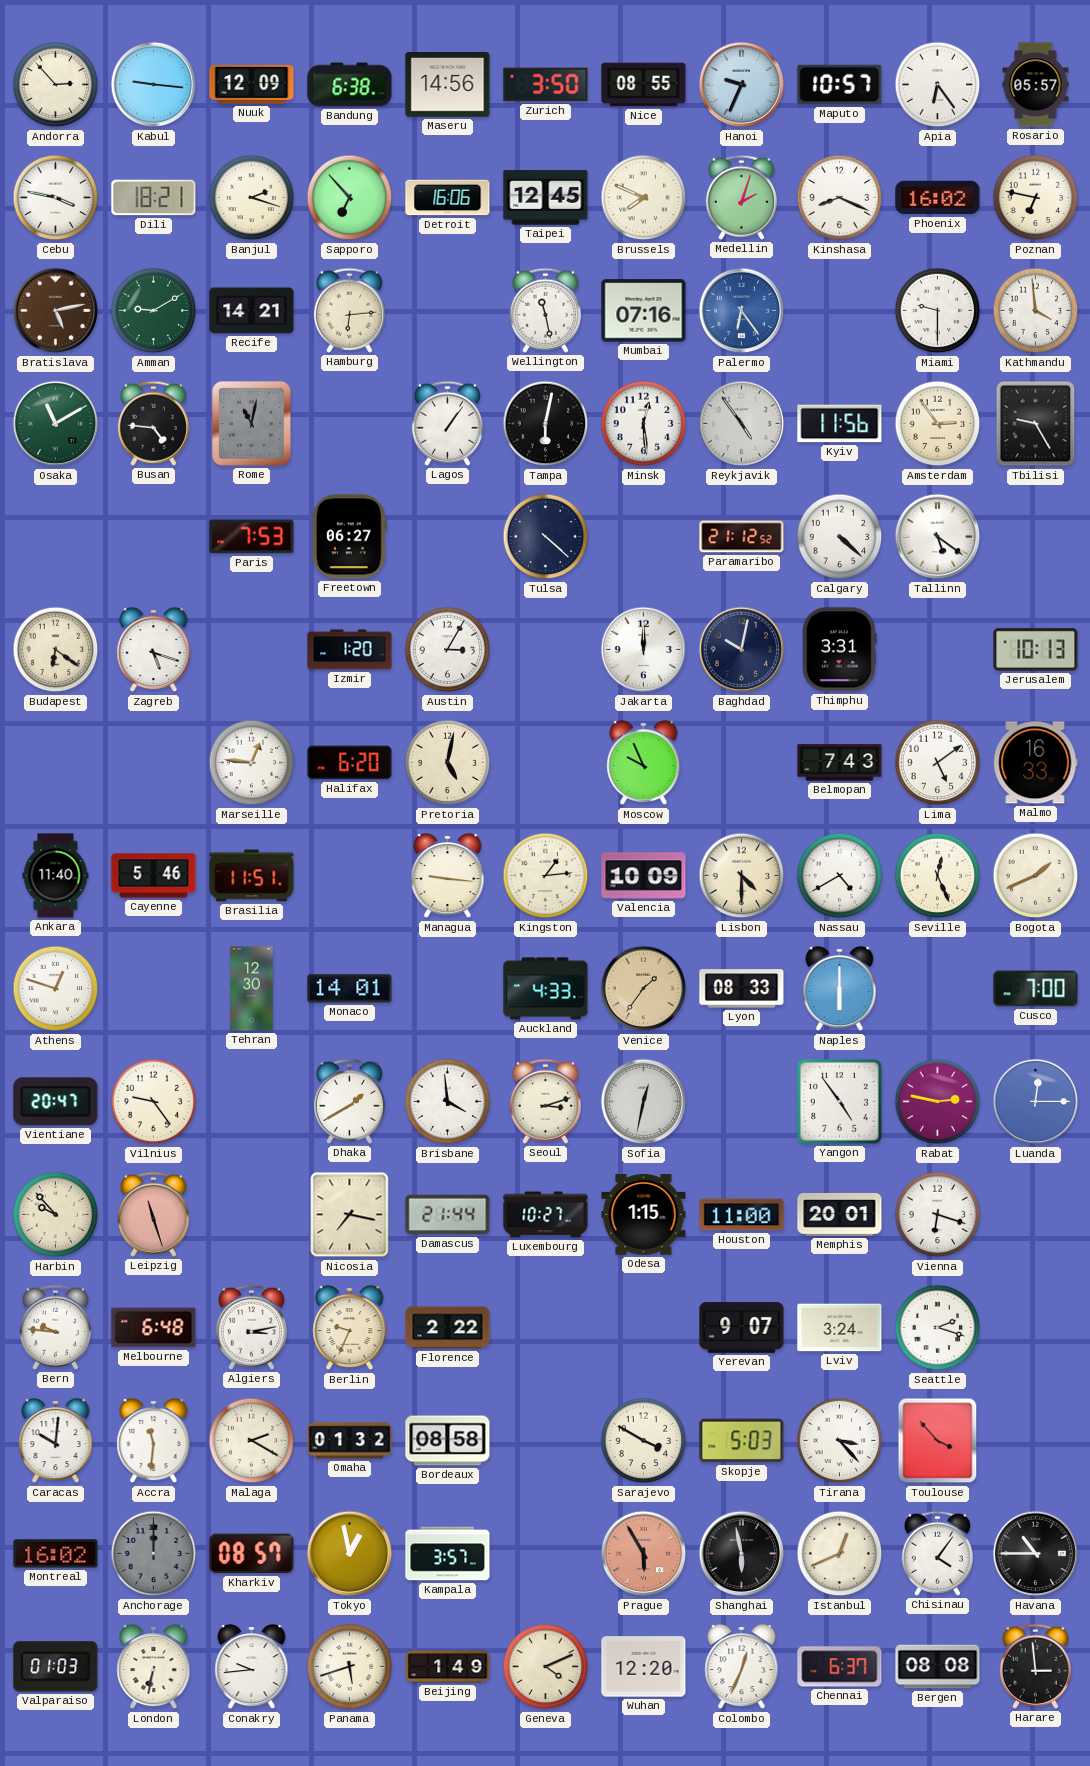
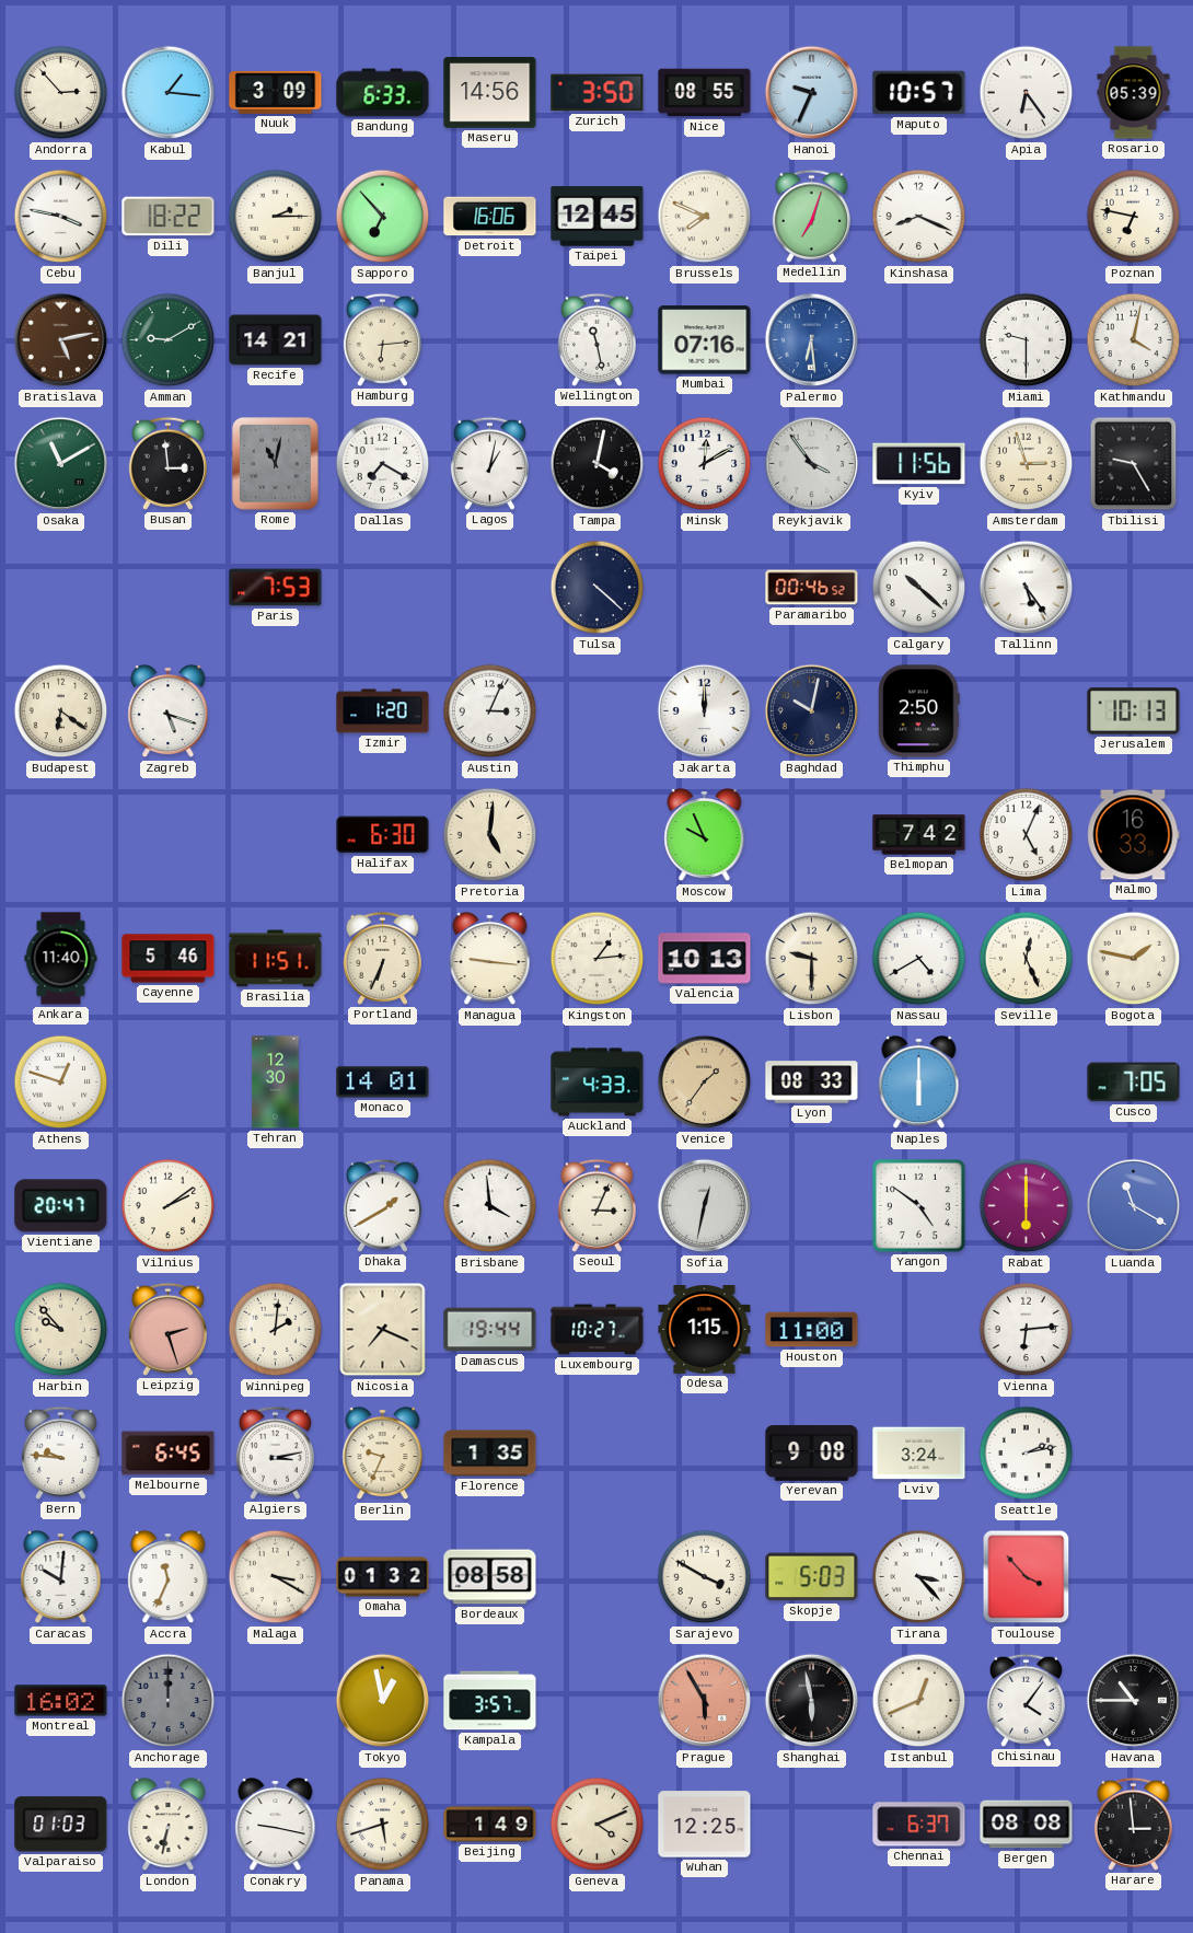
Kabul: 9:16 -> 1:16 (169, 93)
Nuuk: 12:09 -> 3:09 (276, 92)
Bandung: 6:38 -> 6:33 (383, 93)
Rosario: 05:57 -> 05:39 (1134, 93)
Dili: 18:21 -> 18:22 (169, 217)
Banjul: 2:18 -> 2:15 (276, 217)
Medellin: 2:03 -> 7:03 (811, 216)
Phoenix: 16:02 -> none (938, 198)
Palermo: 6:24 -> 6:29 (812, 340)
Kathmandu: 3:59 -> 4:02 (1134, 340)
Busan: 4:46 -> 2:59 (167, 463)
Dallas: none -> 7:20 (383, 464)
Lagos: 1:06 -> 1:02 (489, 463)
Tampa: 6:02 -> 4:02 (598, 464)
Minsk: 12:29 -> 12:10 (705, 464)
Reykjavik: 4:54 -> 3:54 (812, 464)
Amsterdam: 2:54 -> 2:57 (1027, 464)
Freetown: 06:27 -> none (349, 537)
Paramaribo: 21:12 -> 00:46 (812, 588)
Calgary: 4:22 -> 10:22 (919, 588)
Tallinn: 5:21 -> 5:24 (1027, 588)
Austin: 3:05 -> 3:04 (490, 711)
Thimphu: 3:31 -> 2:50 (919, 711)
Marseille: 12:46 -> none (252, 763)
Halifax: 6:20 -> 6:30 (383, 835)
Pretoria: 5:02 -> 5:01 (490, 835)
Belmopan: 7:43 -> 7:42 (919, 835)
Lima: 5:09 -> 5:04 (1027, 835)
Portland: none -> 6:34 (382, 958)
Valencia: 10:09 -> 10:13 (705, 959)
Lisbon: 4:30 -> 9:30 (812, 959)
Bogota: 1:41 -> 1:47 (1134, 959)
Cusco: 7:00 -> 7:05 (1134, 1083)
Vilnius: 9:24 -> 2:09 (169, 1206)
Seoul: 3:12 -> 3:04 (596, 1205)
Yangon: 4:54 -> 4:51 (918, 1205)
Rabat: 2:47 -> 6:00 (1027, 1206)
Luanda: 12:15 -> 11:20 (1134, 1206)
Leipzig: 11:27 -> 2:27 (167, 1329)
Winnipeg: none -> 2:01 (276, 1330)
Nicosia: 7:17 -> 7:19 (383, 1330)
Damascus: 21:44 -> 19:44 (490, 1330)
Memphis: 20:01 -> none (840, 1214)
Vienna: 6:18 -> 6:14 (1027, 1330)
Melbourne: 6:48 -> 6:45 (169, 1454)
Florence: 2:22 -> 1:35 (490, 1454)
Yerevan: 9:07 -> 9:08 (812, 1454)
Seattle: 2:18 -> 2:13 (1027, 1454)
Accra: 11:31 -> 11:34 (169, 1577)
Malaga: 2:20 -> 3:20 (276, 1577)
Kharkiv: 08:57 -> none (252, 1554)
Conakry: 9:44 -> 9:17 (276, 1825)
Wuhan: 12:20 -> 12:25 (705, 1825)
Colombo: 12:34 -> none (742, 1667)
